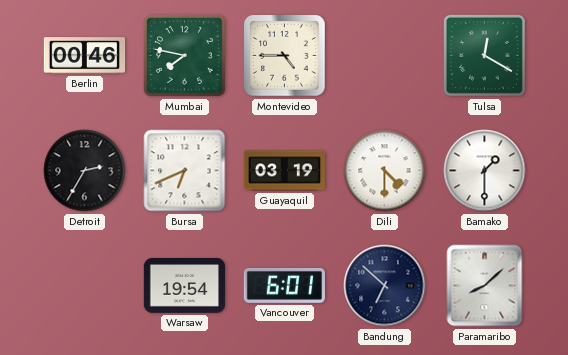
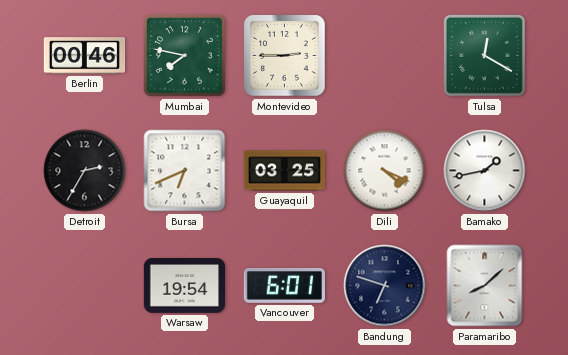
Montevideo: 4:45 -> 2:45 (285, 56)
Guayaquil: 03:19 -> 03:25 (285, 171)
Dili: 4:30 -> 4:19 (385, 171)
Bamako: 1:30 -> 1:43 (485, 171)
Bandung: 6:52 -> 6:48 (385, 286)
